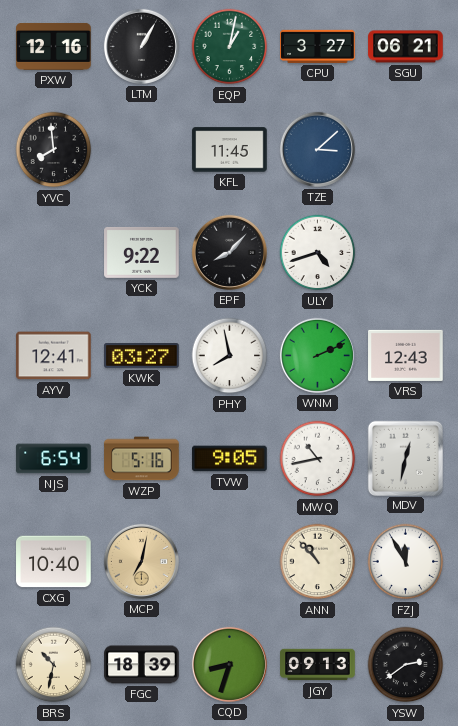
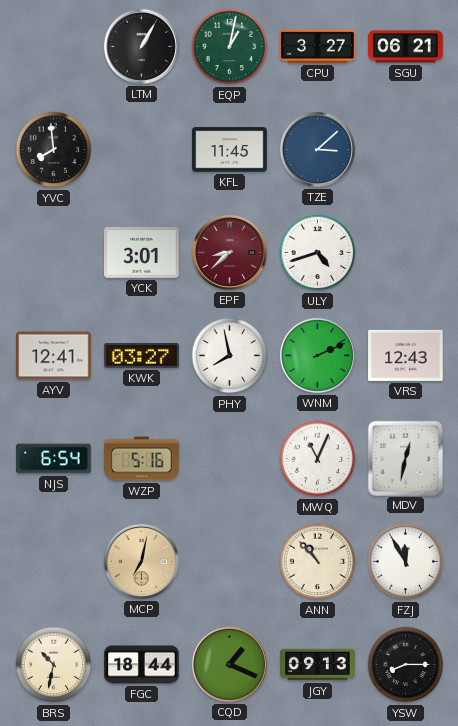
PXW: 12:16 -> none (54, 46)
YCK: 9:22 -> 3:01 (142, 252)
EPF: 8:07 -> 8:38 (229, 252)
EPF dial: black -> burgundy (229, 252)
TVW: 9:05 -> none (230, 459)
MWQ: 10:43 -> 11:04 (318, 459)
CXG: 10:40 -> none (54, 562)
FGC: 18:39 -> 18:44 (142, 665)
CQD: 8:33 -> 1:19 (229, 664)
YSW: 2:39 -> 8:15 (406, 665)
